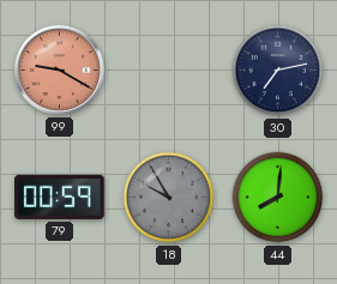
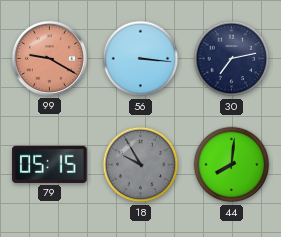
56: none -> 3:16 (141, 59)
79: 00:59 -> 05:15 (50, 164)
